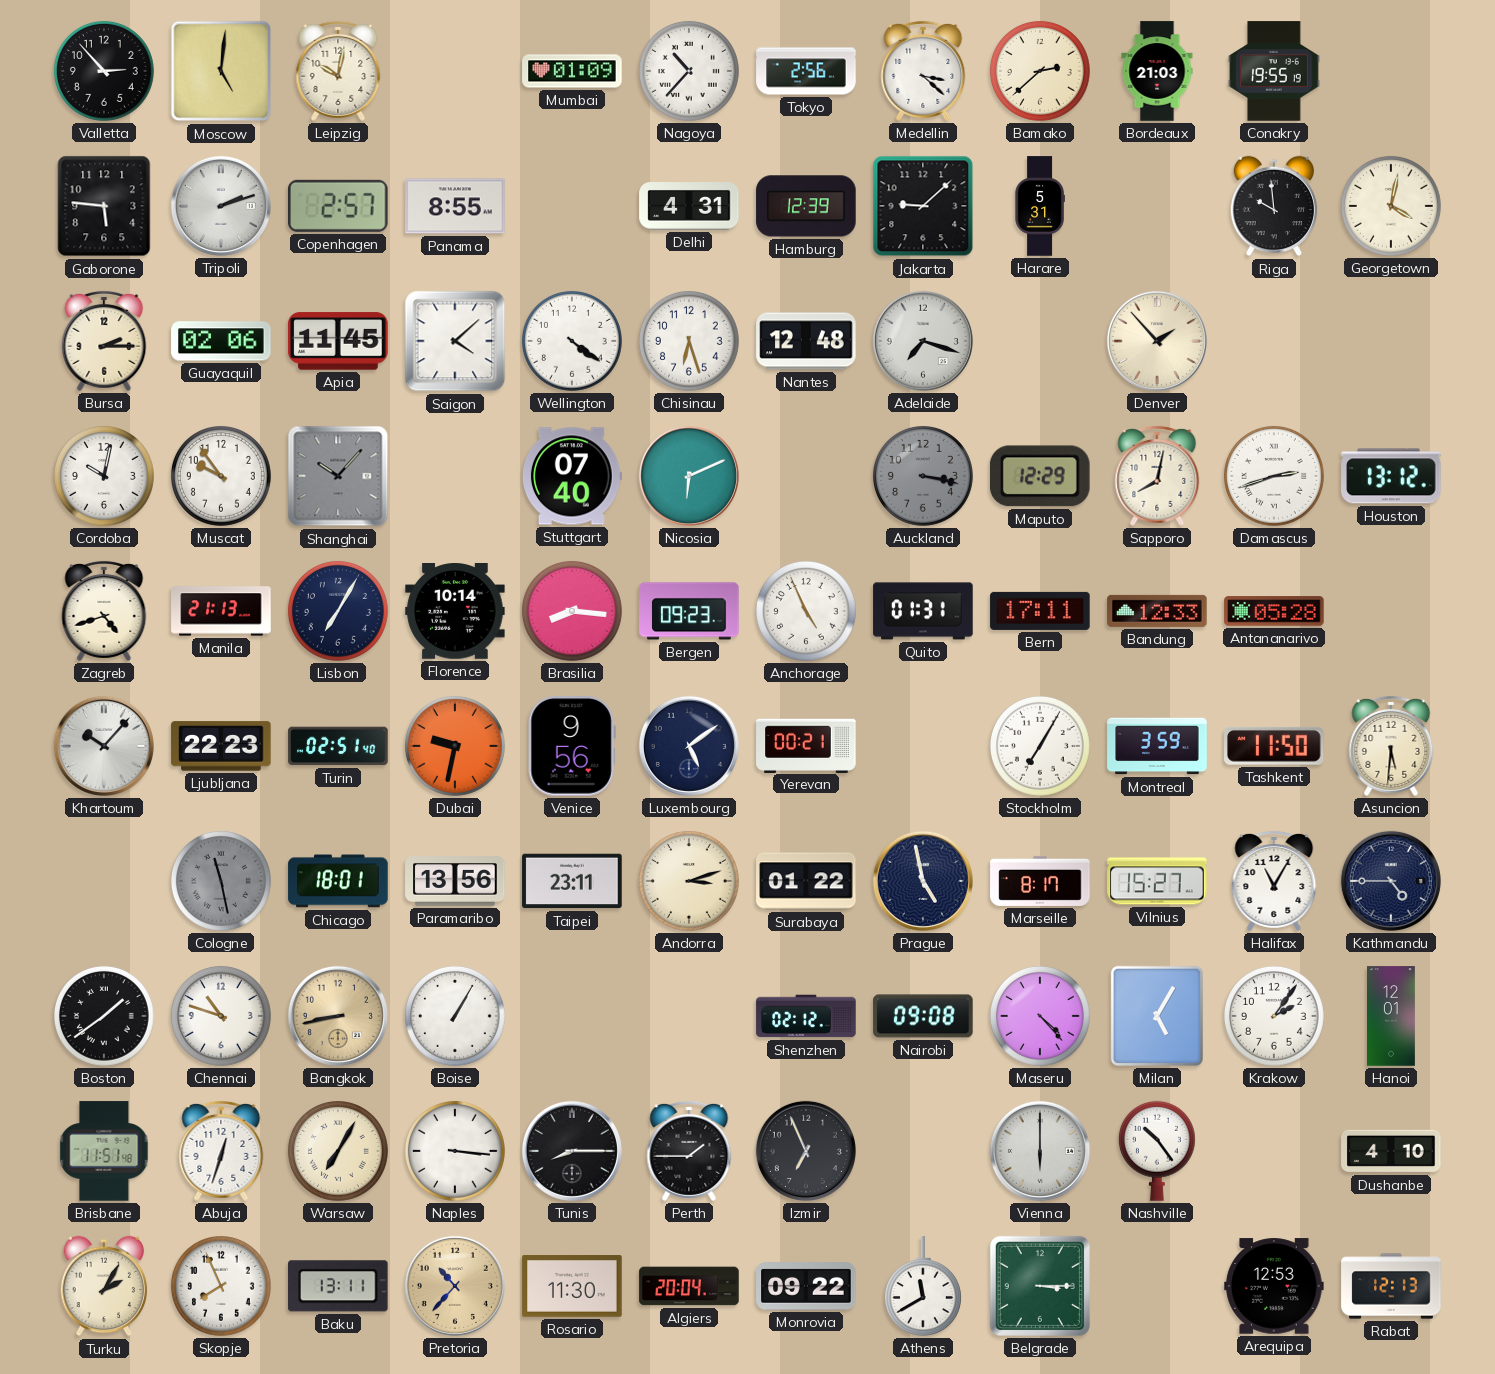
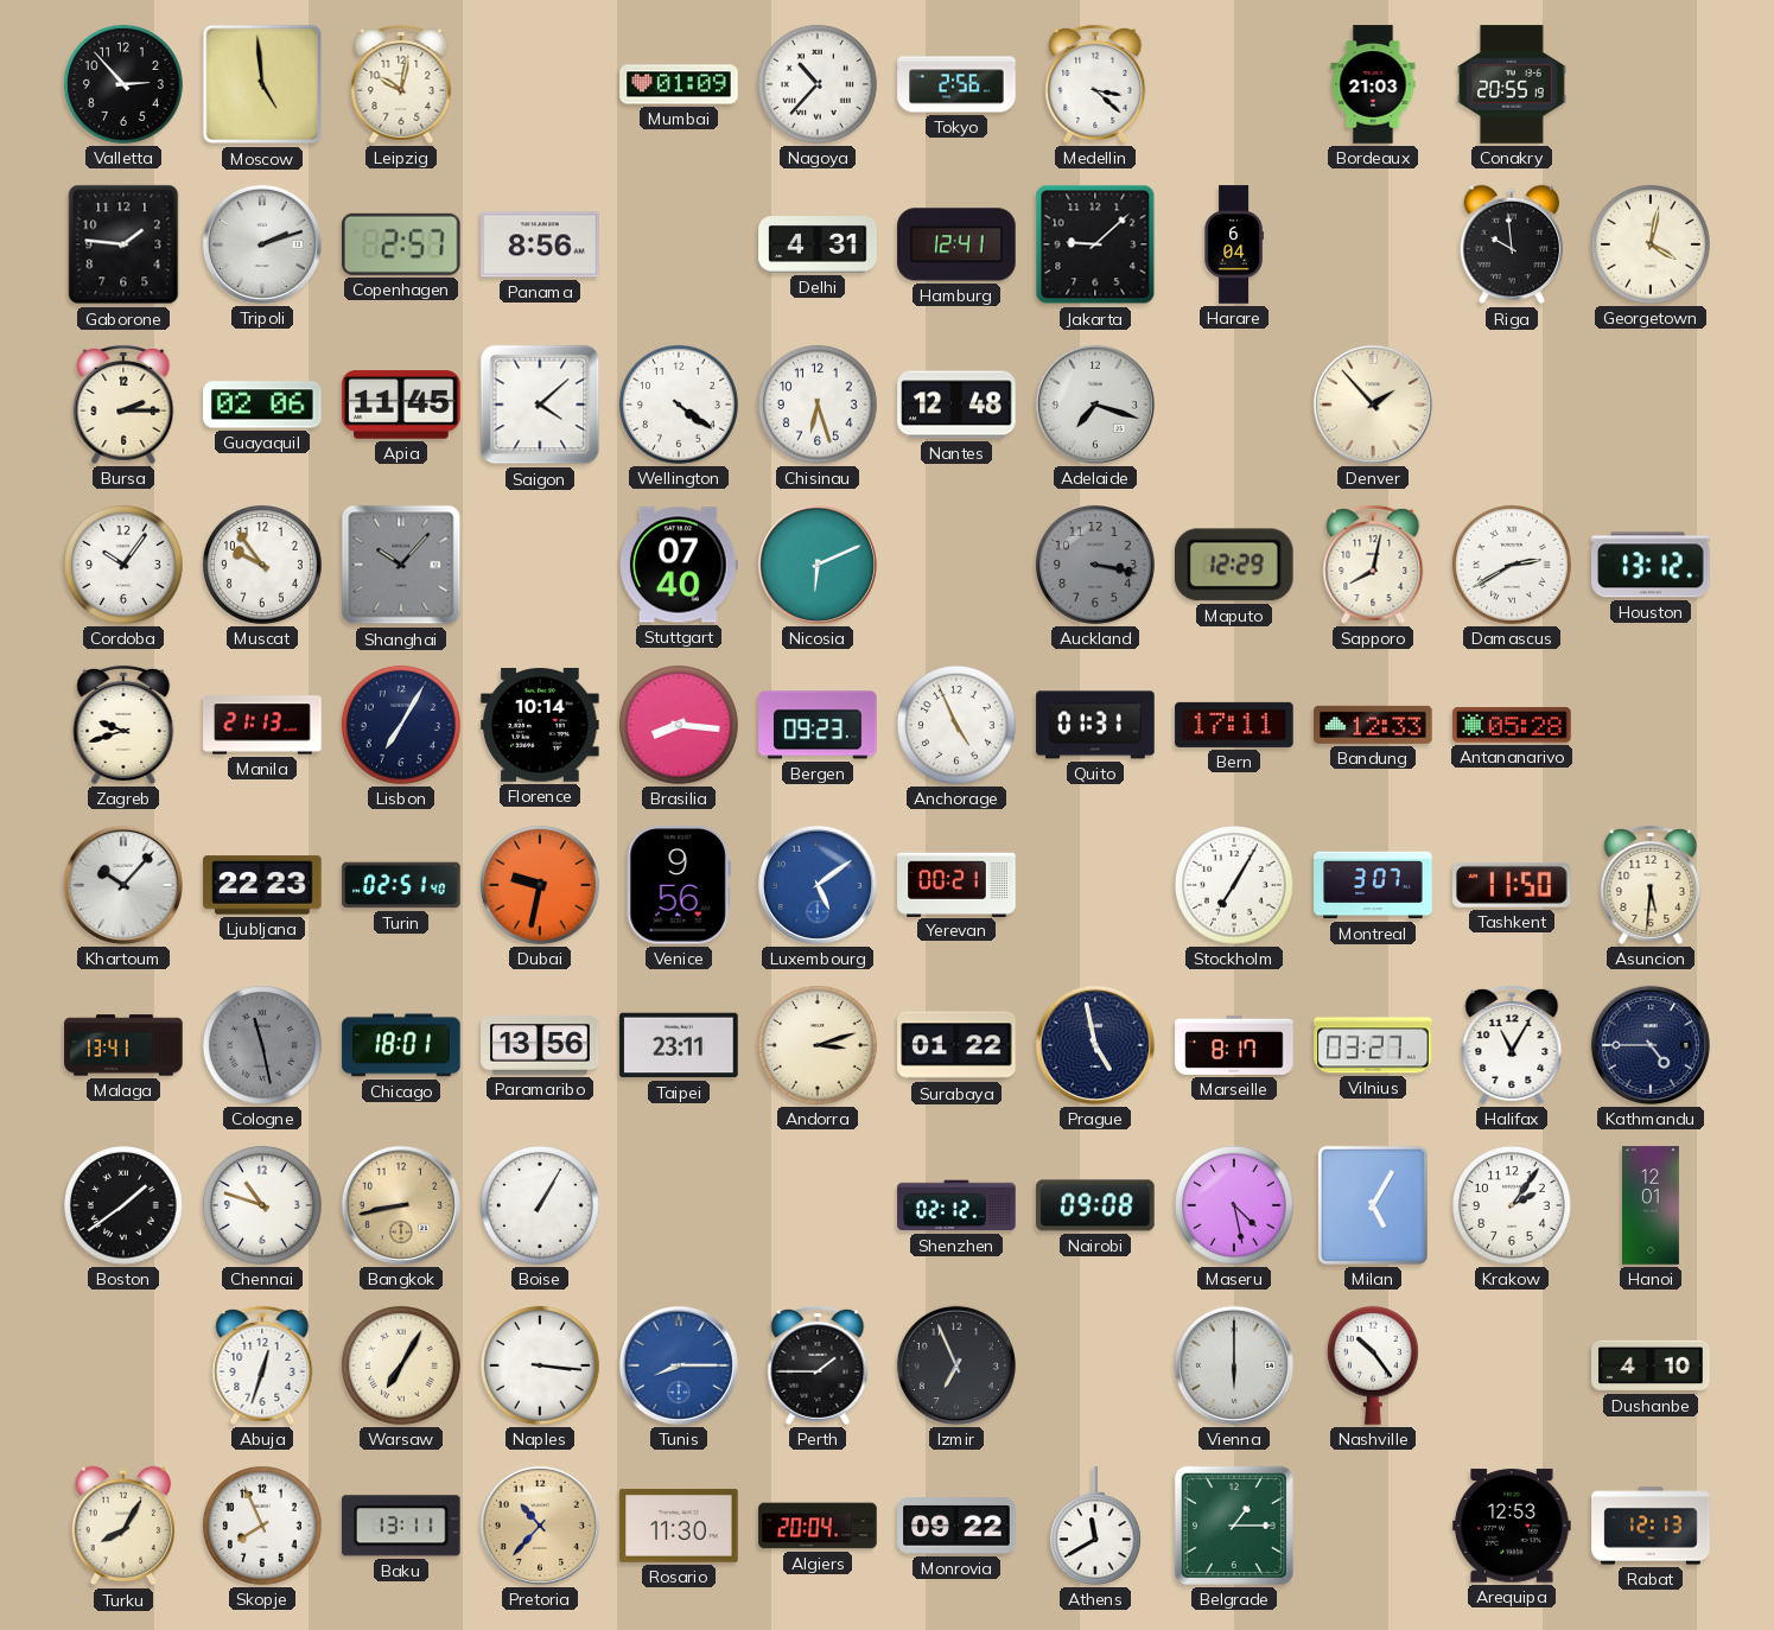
Moscow: 5:01 -> 4:59 (261, 84)
Bamako: 2:38 -> none (1040, 71)
Conakry: 19:55 -> 20:55 (1512, 84)
Gaborone: 5:46 -> 1:46 (123, 244)
Panama: 8:55 -> 8:56 (540, 244)
Hamburg: 12:39 -> 12:41 (956, 244)
Harare: 5:31 -> 6:04 (1234, 244)
Cordoba: 10:02 -> 10:06 (123, 565)
Damascus: 2:42 -> 2:40 (1512, 565)
Zagreb: 4:42 -> 9:42 (123, 725)
Luxembourg dial: navy -> blue (818, 885)
Montreal: 3:59 -> 3:07 (1373, 885)
Malaga: none -> 13:41 (123, 1045)
Vilnius: 15:27 -> 03:27 (1373, 1045)
Maseru: 4:23 -> 4:28 (1234, 1205)
Brisbane: 11:51 -> none (104, 1151)
Tunis dial: black -> blue (679, 1365)
Turku: 2:05 -> 8:05 (123, 1526)
Belgrade: 3:15 -> 1:15 (1234, 1526)
